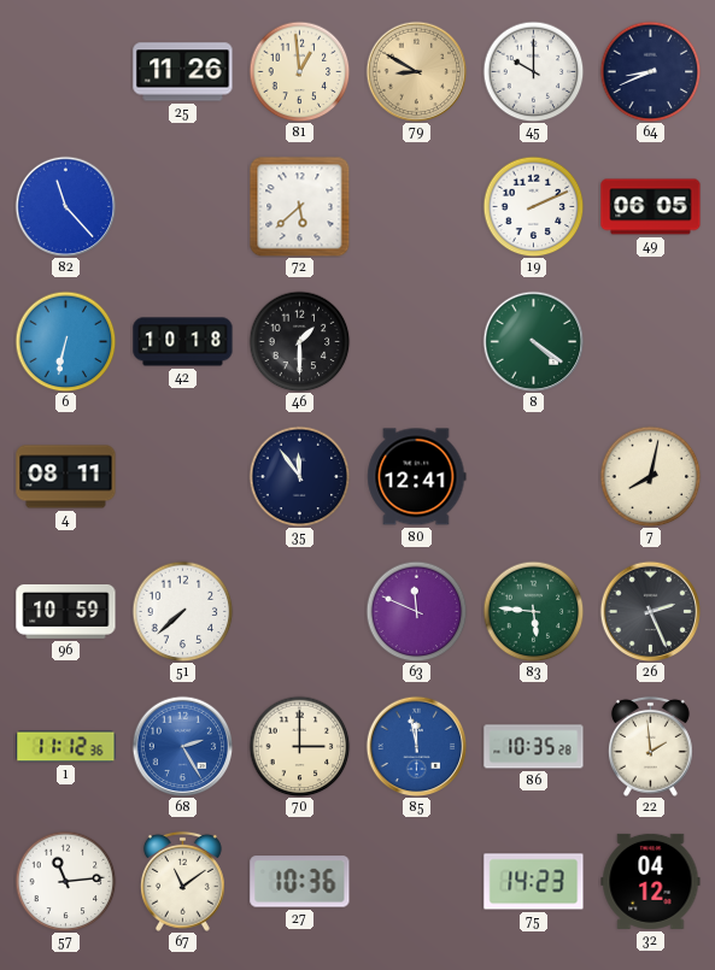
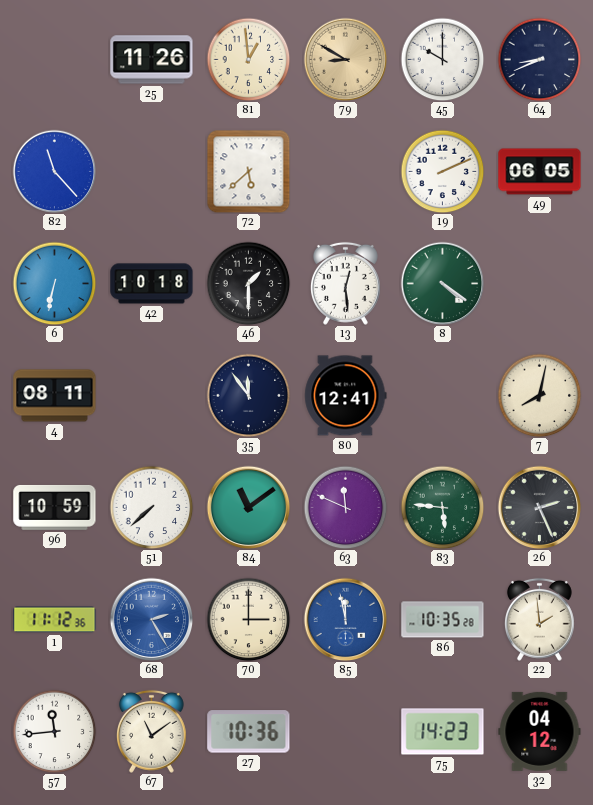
13: none -> 12:29 (345, 283)
84: none -> 11:09 (248, 507)
57: 11:14 -> 11:44 (54, 731)
